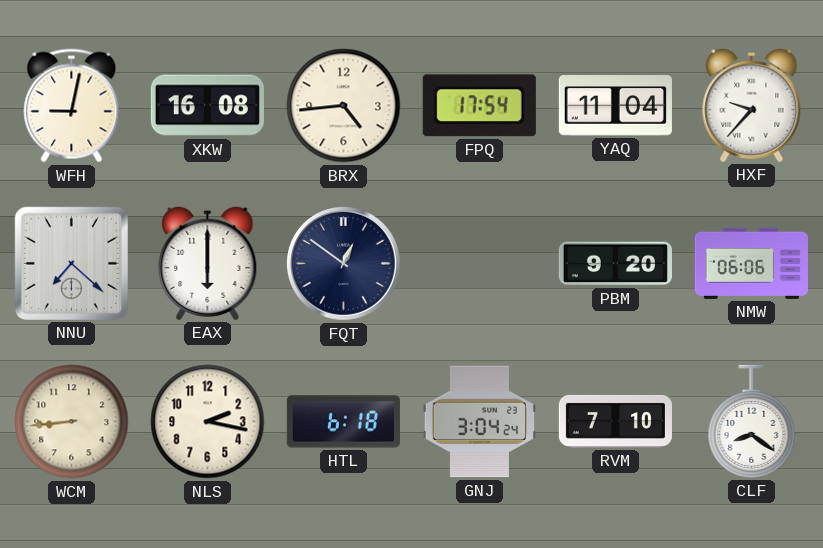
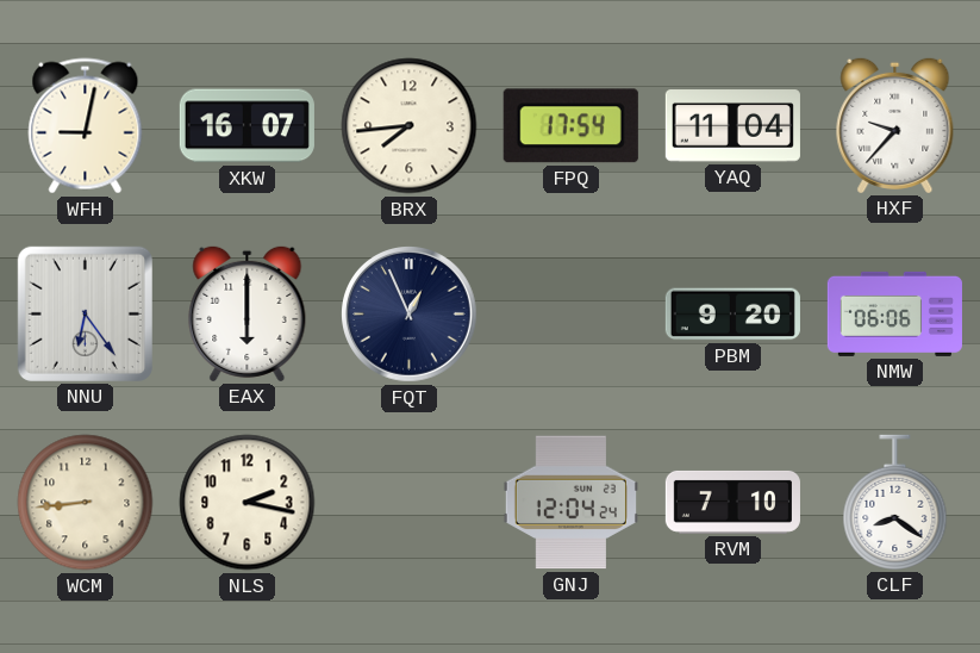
XKW: 16:08 -> 16:07 (246, 126)
BRX: 4:44 -> 7:44 (410, 126)
NNU: 7:22 -> 6:24 (85, 313)
FQT: 12:51 -> 12:56 (410, 315)
HTL: 6:18 -> none (343, 422)
GNJ: 3:04 -> 12:04 (570, 503)
